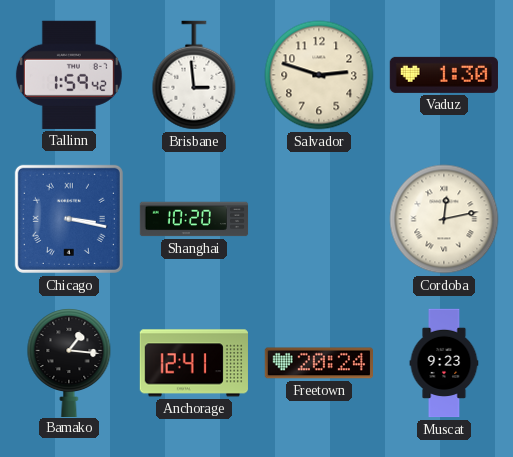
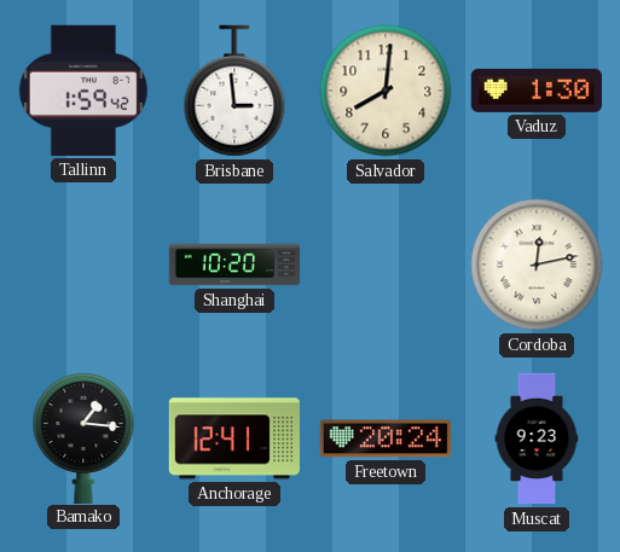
Salvador: 2:48 -> 8:01 (386, 91)
Chicago: 3:17 -> none (69, 219)
